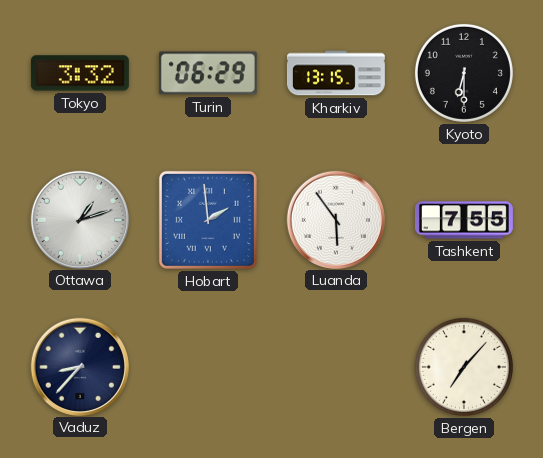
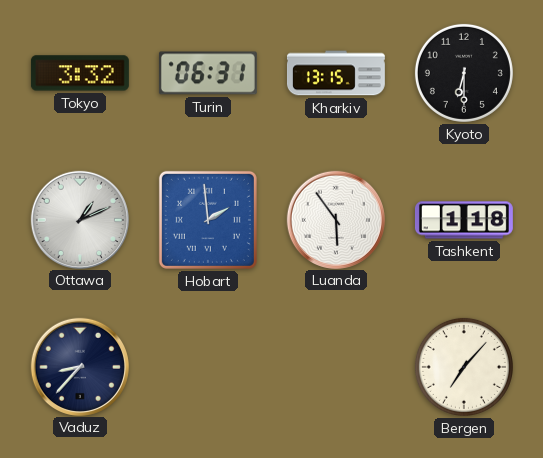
Turin: 06:29 -> 06:31 (208, 73)
Ottawa: 1:12 -> 1:11 (79, 219)
Tashkent: 7:55 -> 1:18 (464, 220)
